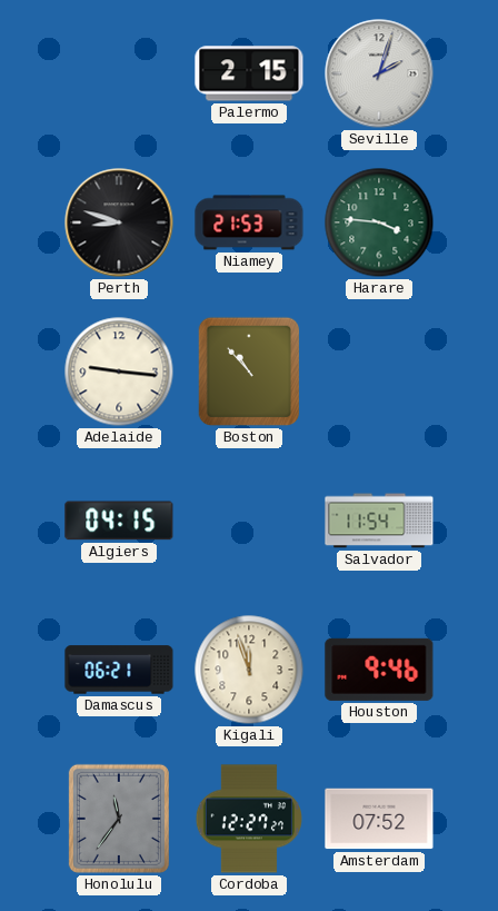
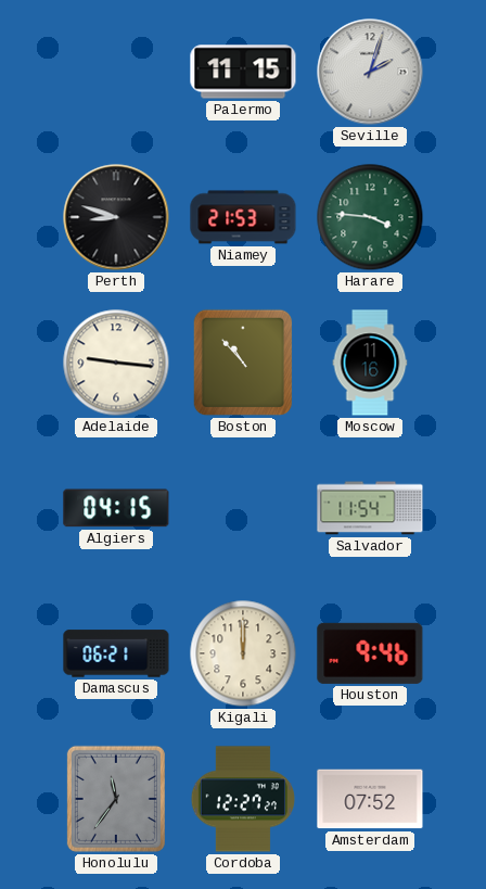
Palermo: 2:15 -> 11:15 (243, 72)
Moscow: none -> 11:16 (370, 363)
Kigali: 11:57 -> 12:00 (243, 653)
